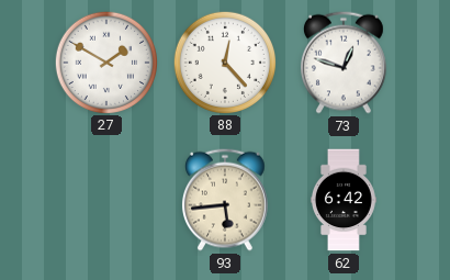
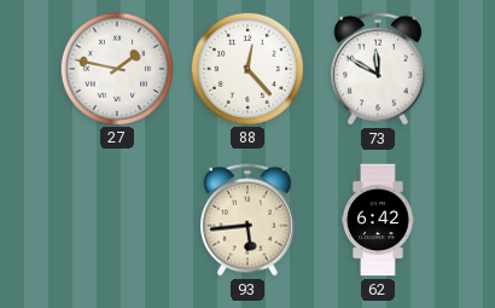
27: 1:50 -> 1:47 (116, 68)
73: 12:48 -> 11:50 (378, 69)
